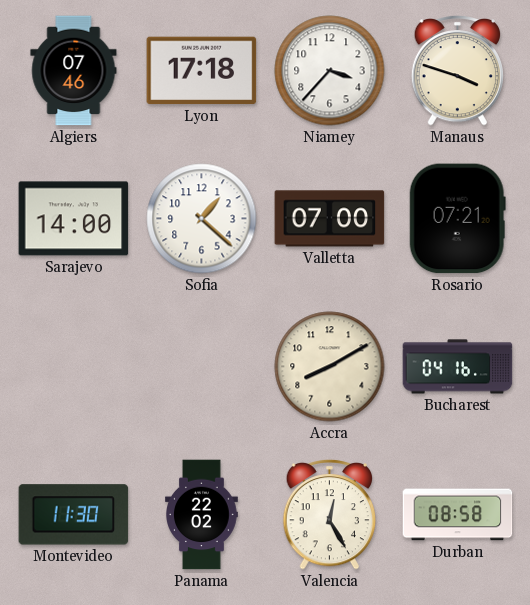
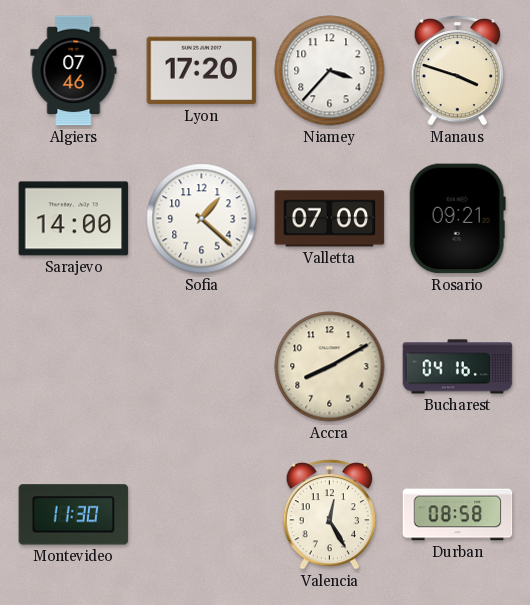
Lyon: 17:18 -> 17:20 (202, 71)
Rosario: 07:21 -> 09:21 (457, 219)
Panama: 22:02 -> none (202, 515)
